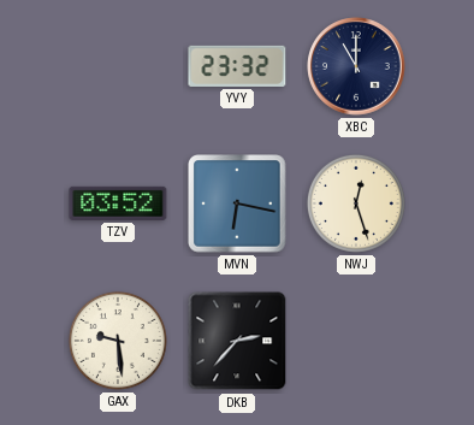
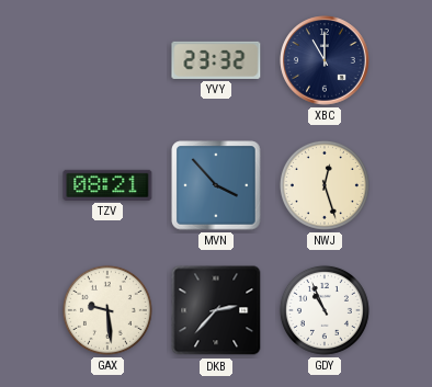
TZV: 03:52 -> 08:21 (107, 185)
MVN: 6:17 -> 3:53 (216, 185)
GDY: none -> 10:56 (325, 310)
